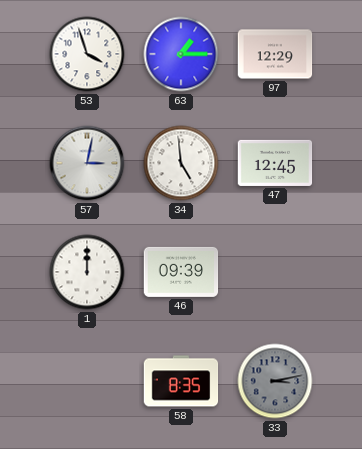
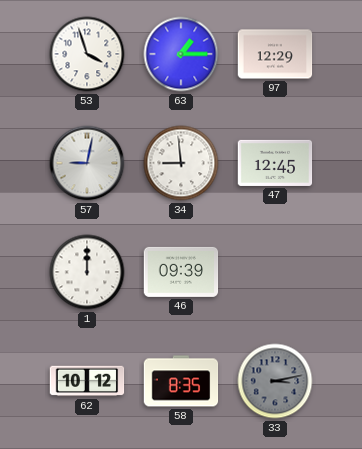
57: 3:02 -> 9:02 (87, 163)
34: 4:59 -> 8:59 (181, 163)
62: none -> 10:12 (87, 381)
